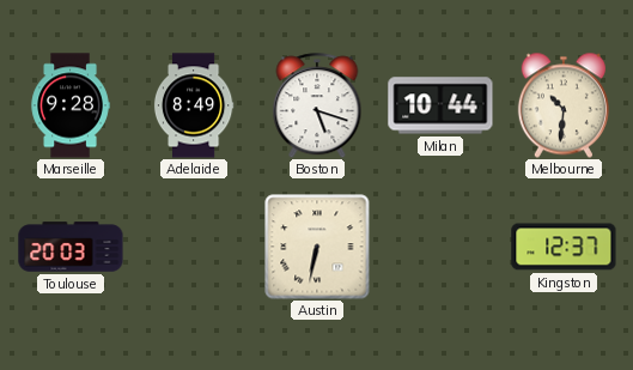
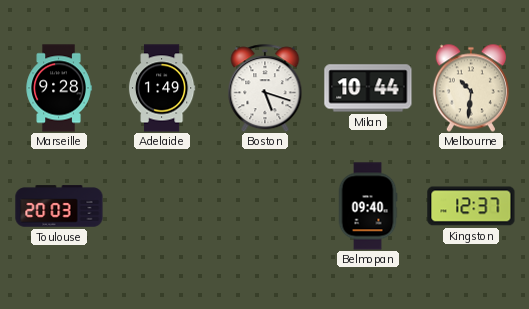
Adelaide: 8:49 -> 1:49 (162, 88)
Austin: 6:32 -> none (317, 247)
Belmopan: none -> 09:40 (368, 206)
